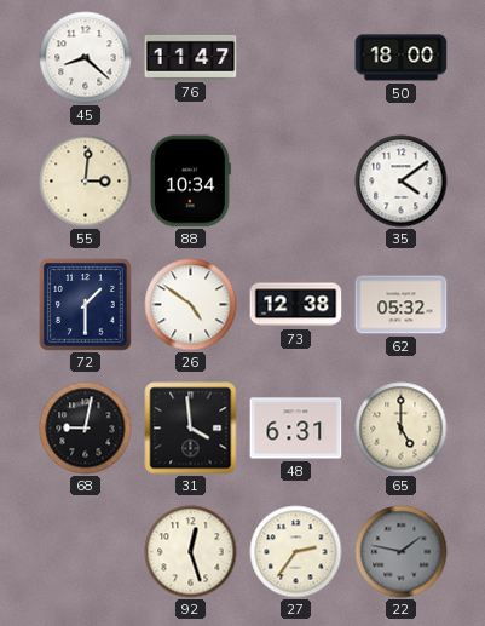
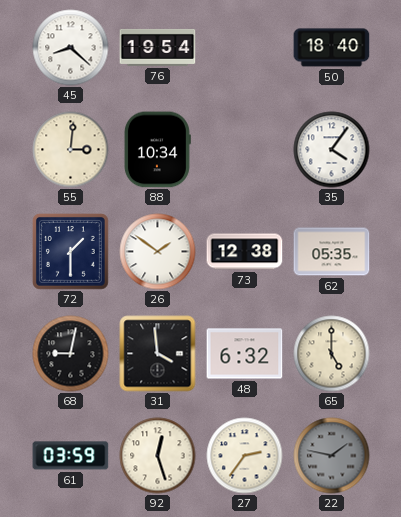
76: 11:47 -> 19:54 (158, 47)
50: 18:00 -> 18:40 (332, 48)
35: 4:09 -> 4:06 (332, 150)
26: 4:51 -> 1:51 (158, 252)
62: 05:32 -> 05:35 (332, 252)
48: 6:31 -> 6:32 (245, 354)
61: none -> 03:59 (71, 456)
